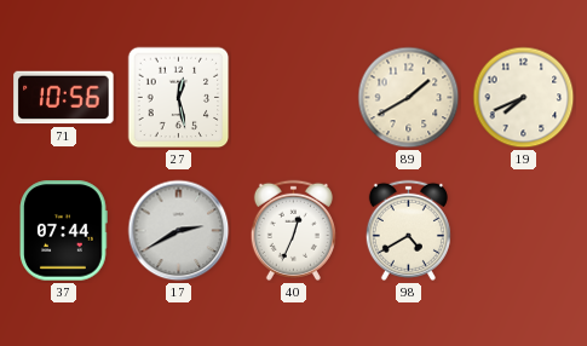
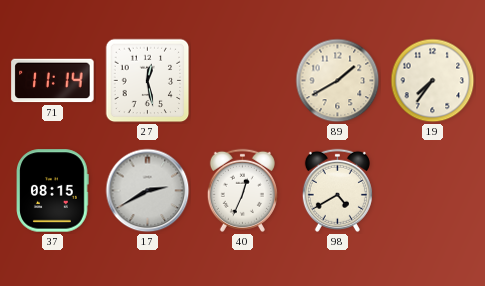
71: 10:56 -> 11:14 (53, 81)
19: 7:41 -> 7:36 (433, 81)
37: 07:44 -> 08:15 (53, 191)
